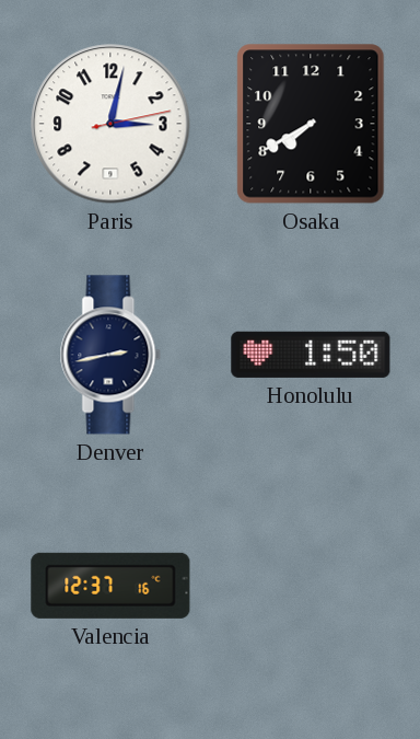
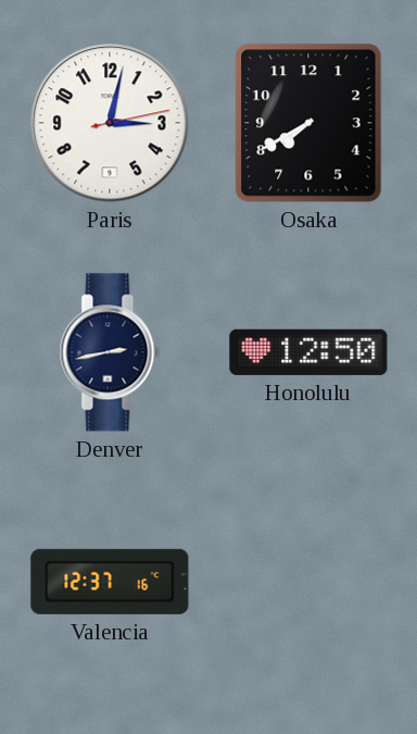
Honolulu: 1:50 -> 12:50 (308, 352)
